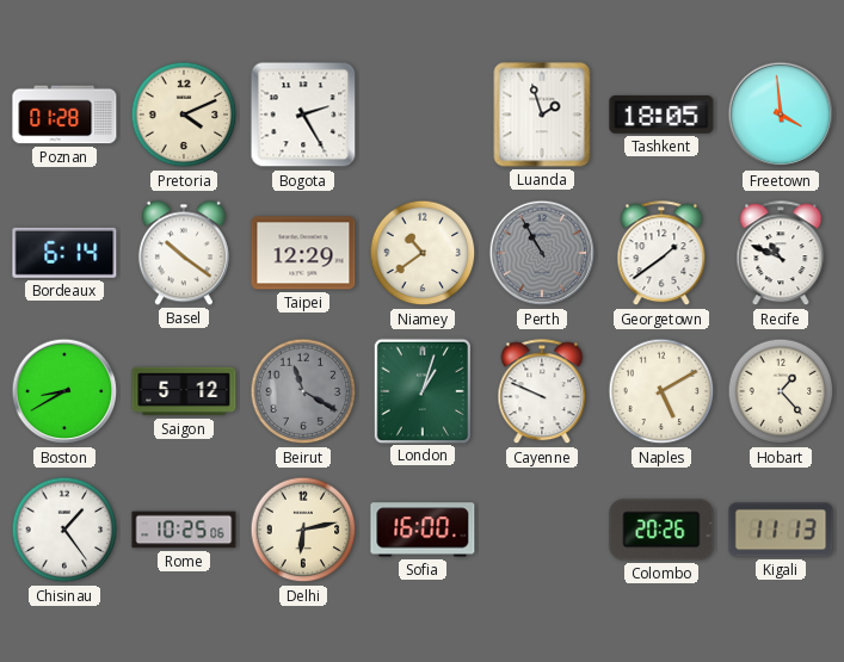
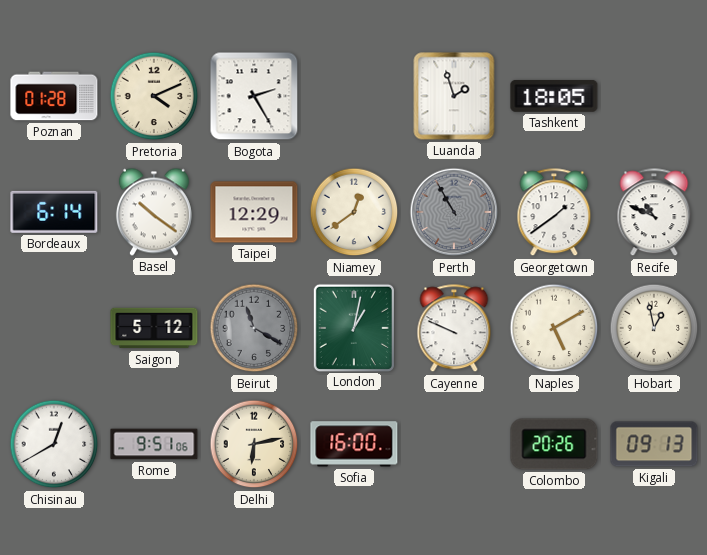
Freetown: 3:59 -> none (781, 115)
Niamey: 10:39 -> 12:39 (354, 212)
Boston: 8:40 -> none (64, 391)
London: 1:03 -> 1:02 (353, 327)
Hobart: 1:23 -> 12:58 (654, 328)
Chisinau: 1:24 -> 12:40 (54, 444)
Rome: 10:25 -> 9:51 (154, 444)
Kigali: 11:13 -> 09:13 (654, 444)
